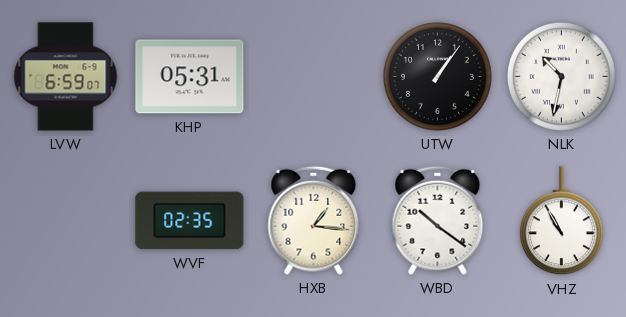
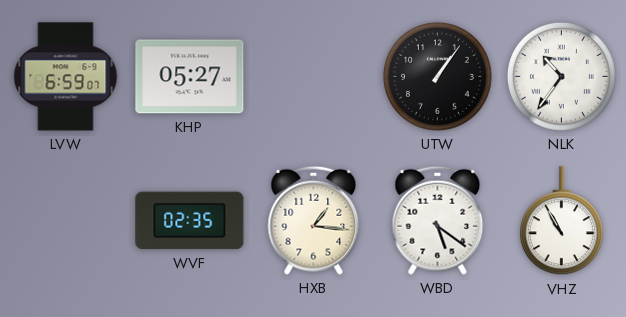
KHP: 05:31 -> 05:27 (190, 77)
NLK: 10:32 -> 10:36 (561, 76)
WBD: 10:21 -> 5:21 (438, 220)
